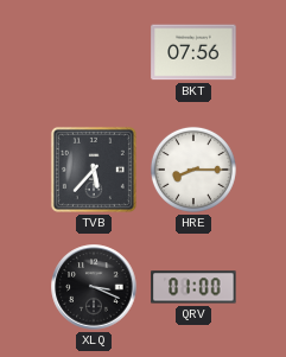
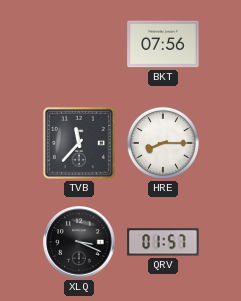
TVB: 5:37 -> 11:37 (79, 143)
QRV: 01:00 -> 01:57 (163, 242)
